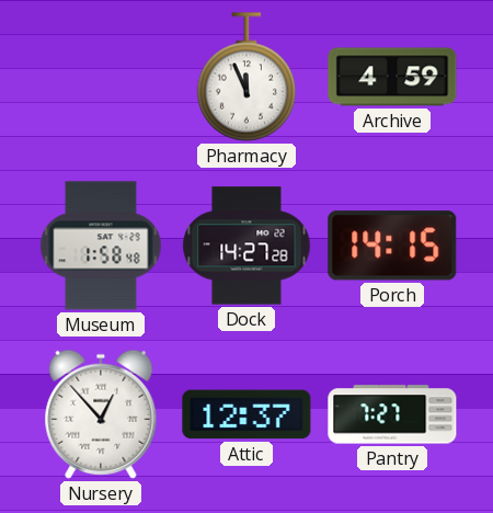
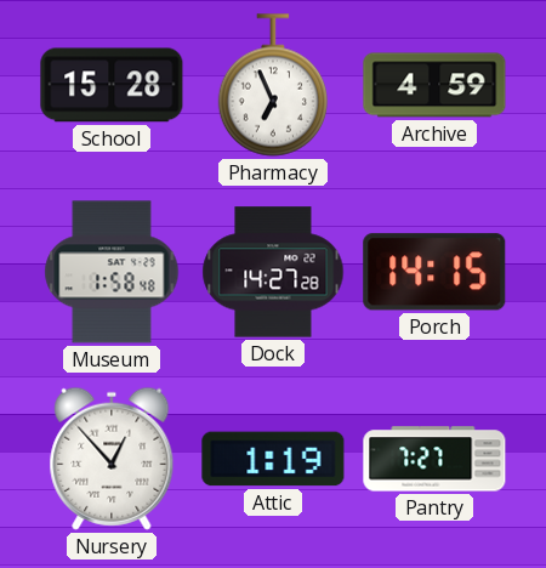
School: none -> 15:28 (112, 85)
Pharmacy: 11:56 -> 6:56 (272, 85)
Attic: 12:37 -> 1:19 (273, 459)
